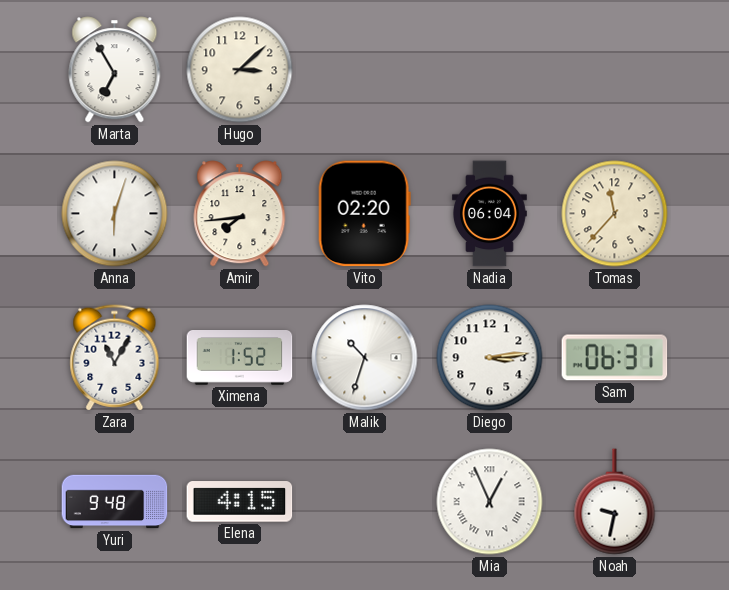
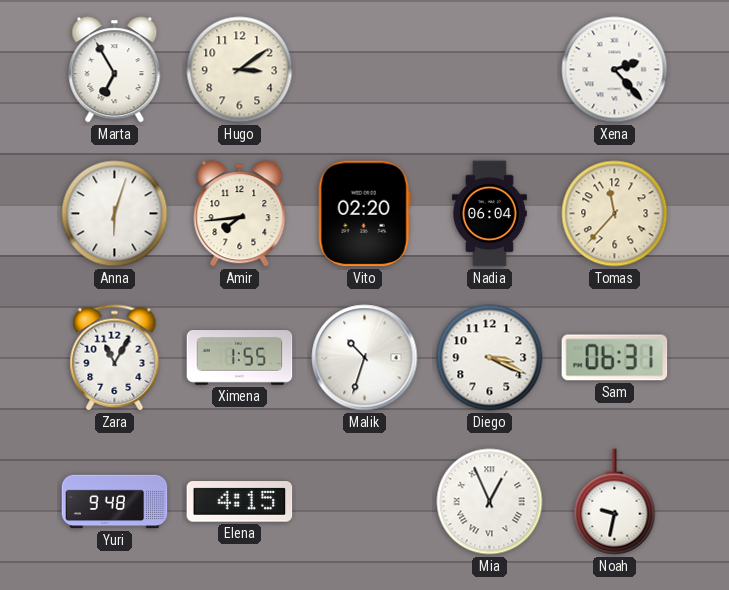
Hugo: 3:08 -> 3:09 (240, 70)
Xena: none -> 2:23 (615, 70)
Ximena: 1:52 -> 1:55 (240, 358)
Diego: 3:14 -> 3:19 (490, 358)
